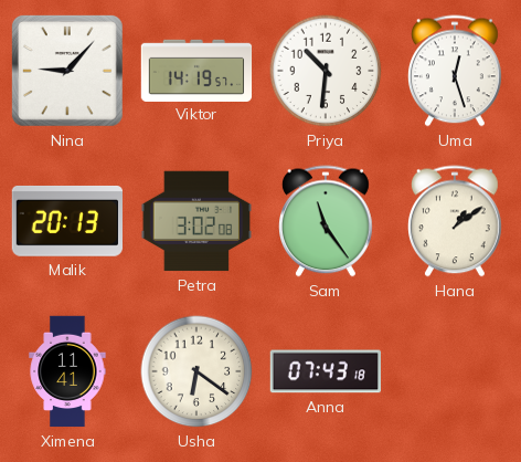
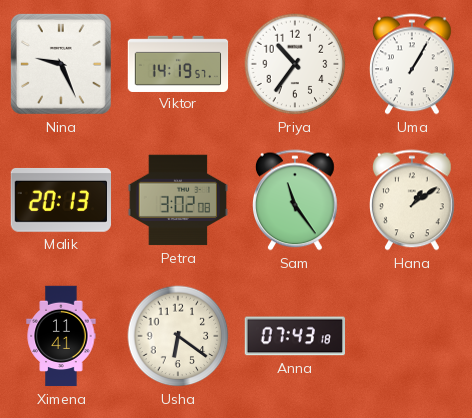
Nina: 9:07 -> 9:26 (61, 64)
Priya: 10:31 -> 10:36 (295, 64)
Uma: 12:27 -> 1:05 (413, 64)
